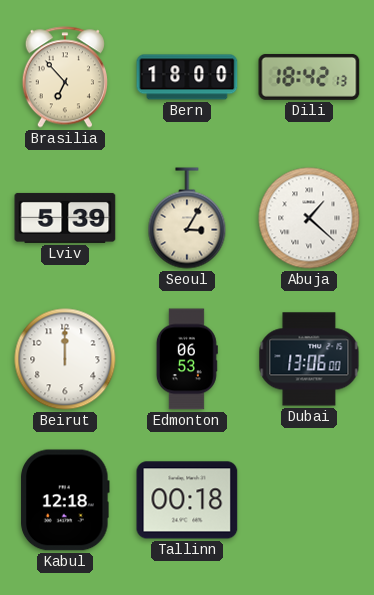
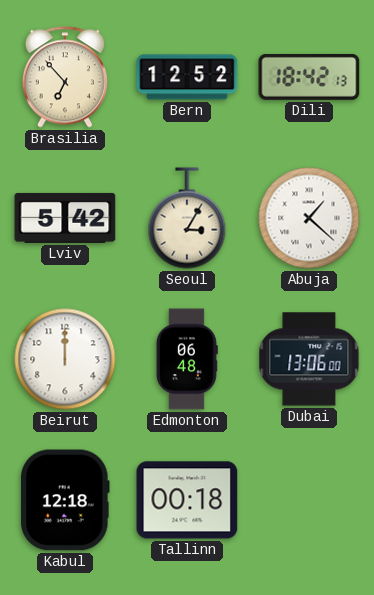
Bern: 18:00 -> 12:52 (187, 77)
Lviv: 5:39 -> 5:42 (65, 218)
Edmonton: 06:53 -> 06:48 (187, 359)
